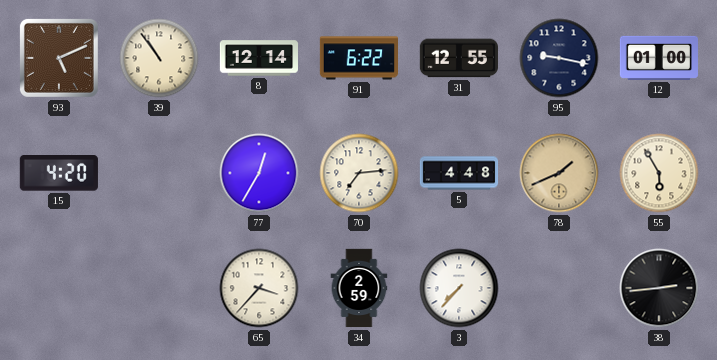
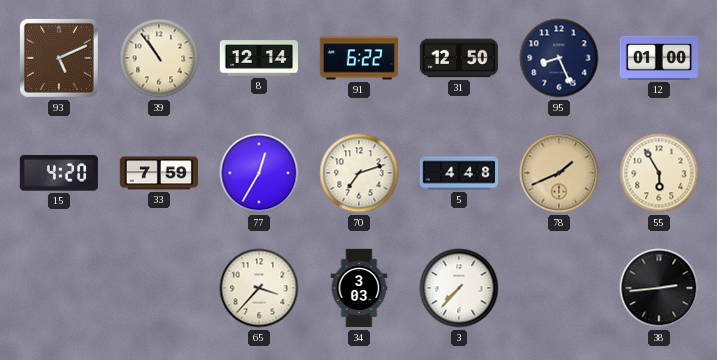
31: 12:55 -> 12:50 (459, 58)
95: 9:17 -> 8:26 (559, 58)
33: none -> 7:59 (158, 173)
70: 7:14 -> 7:12 (359, 173)
34: 2:59 -> 3:03 (359, 288)
